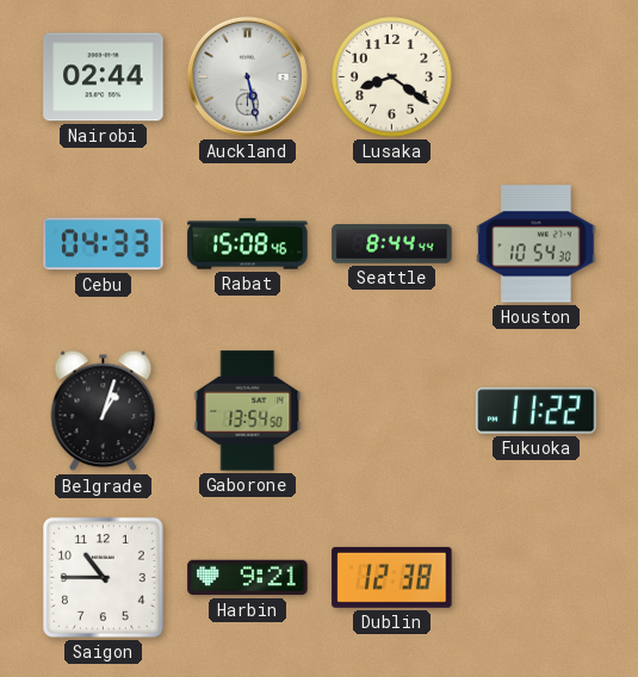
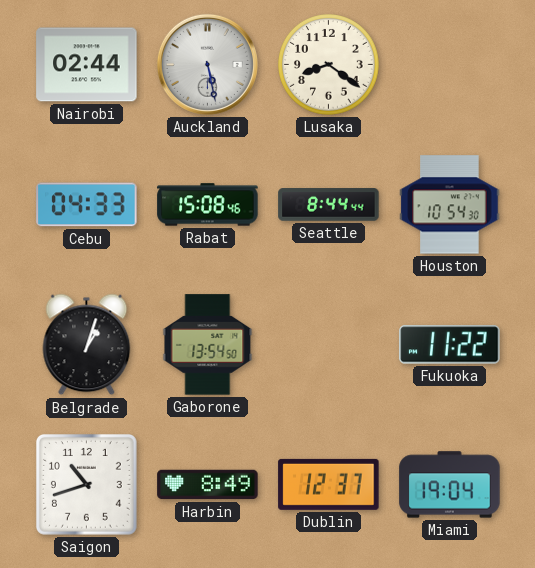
Saigon: 10:45 -> 10:42 (86, 484)
Harbin: 9:21 -> 8:49 (208, 485)
Dublin: 12:38 -> 12:37 (329, 484)
Miami: none -> 19:04 (450, 485)
